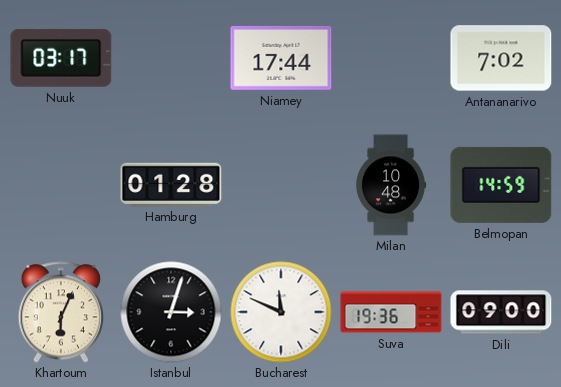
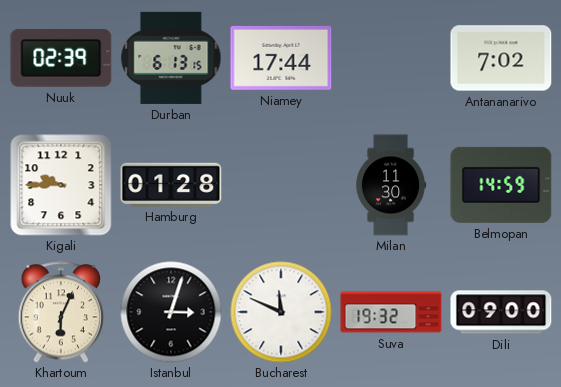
Nuuk: 03:17 -> 02:39 (61, 58)
Durban: none -> 6:13 (171, 58)
Kigali: none -> 9:45 (61, 185)
Milan: 10:48 -> 11:30 (391, 185)
Suva: 19:36 -> 19:32 (391, 312)
